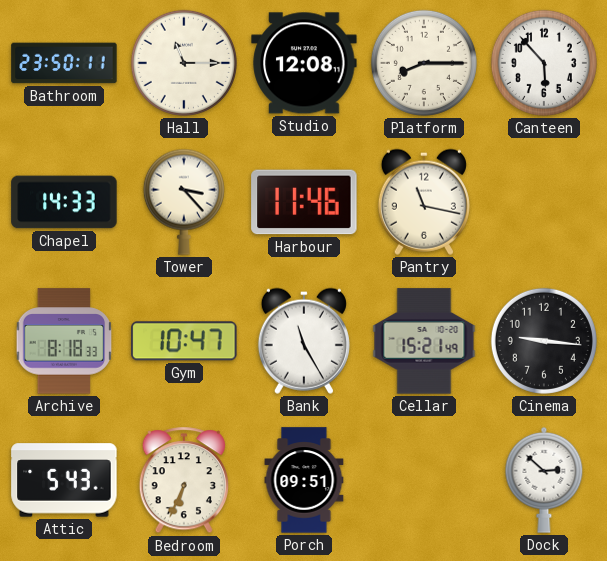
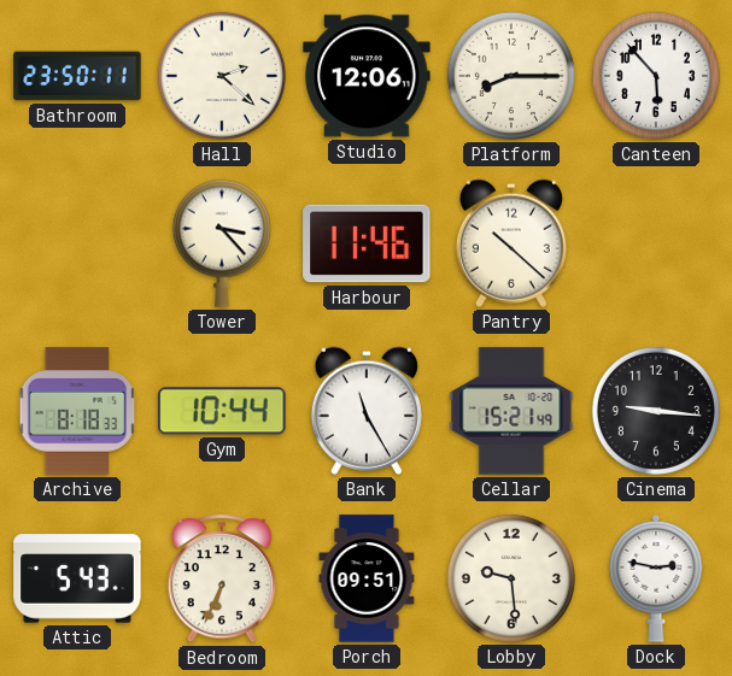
Hall: 11:15 -> 2:22 (222, 76)
Studio: 12:08 -> 12:06 (367, 76)
Chapel: 14:33 -> none (64, 202)
Pantry: 11:17 -> 10:22 (511, 243)
Gym: 10:47 -> 10:44 (222, 411)
Lobby: none -> 9:29 (511, 578)
Dock: 2:52 -> 2:47 (656, 578)
